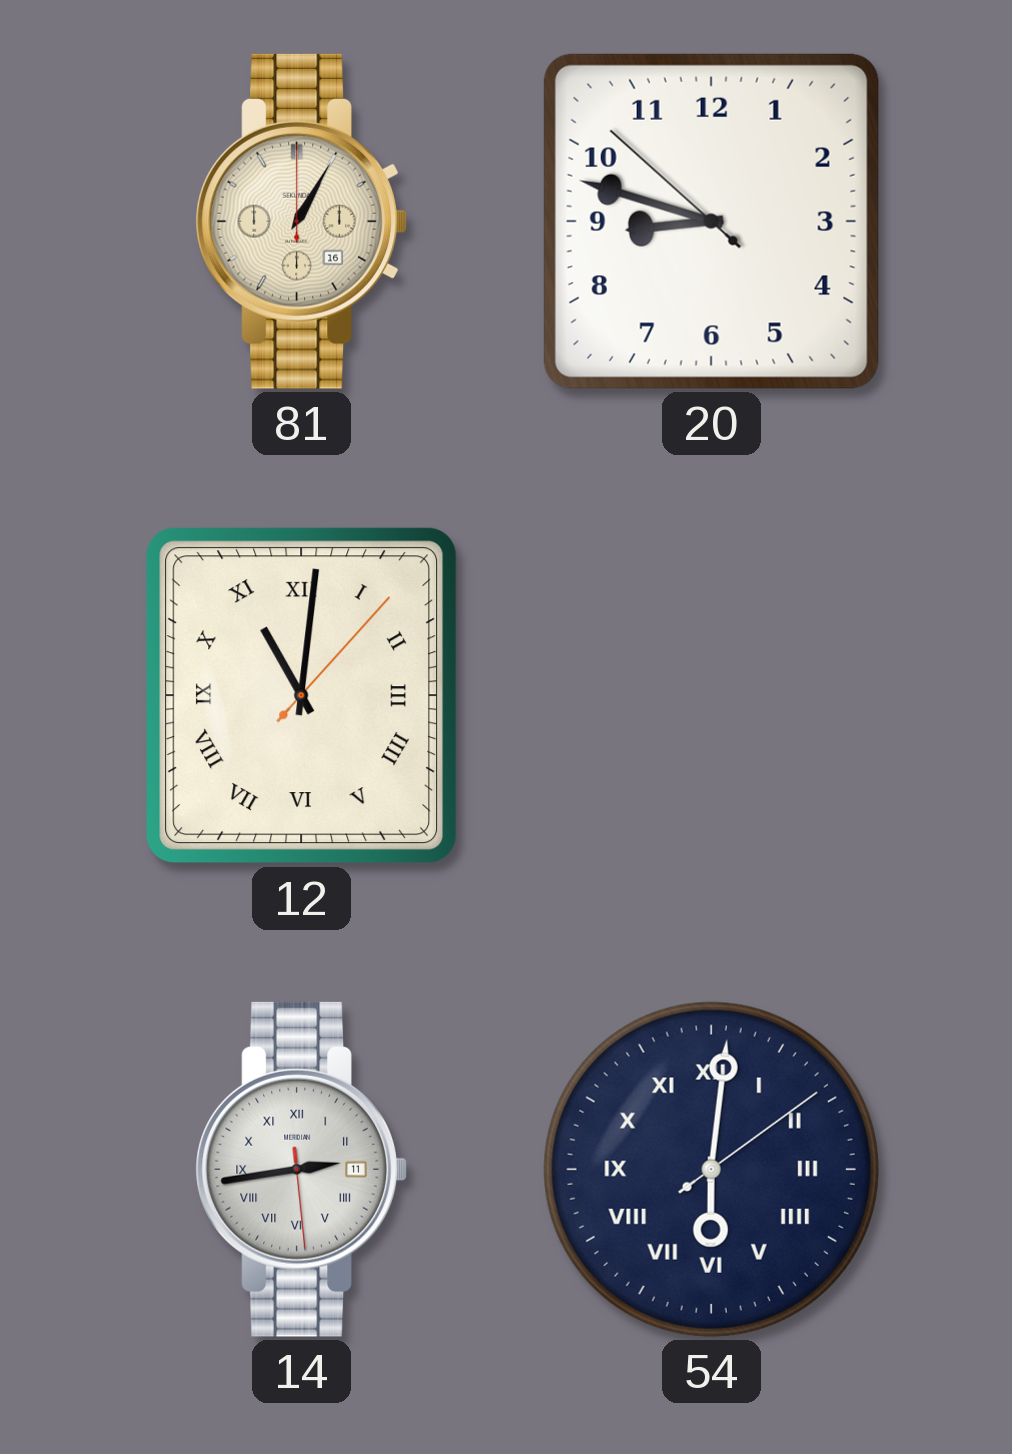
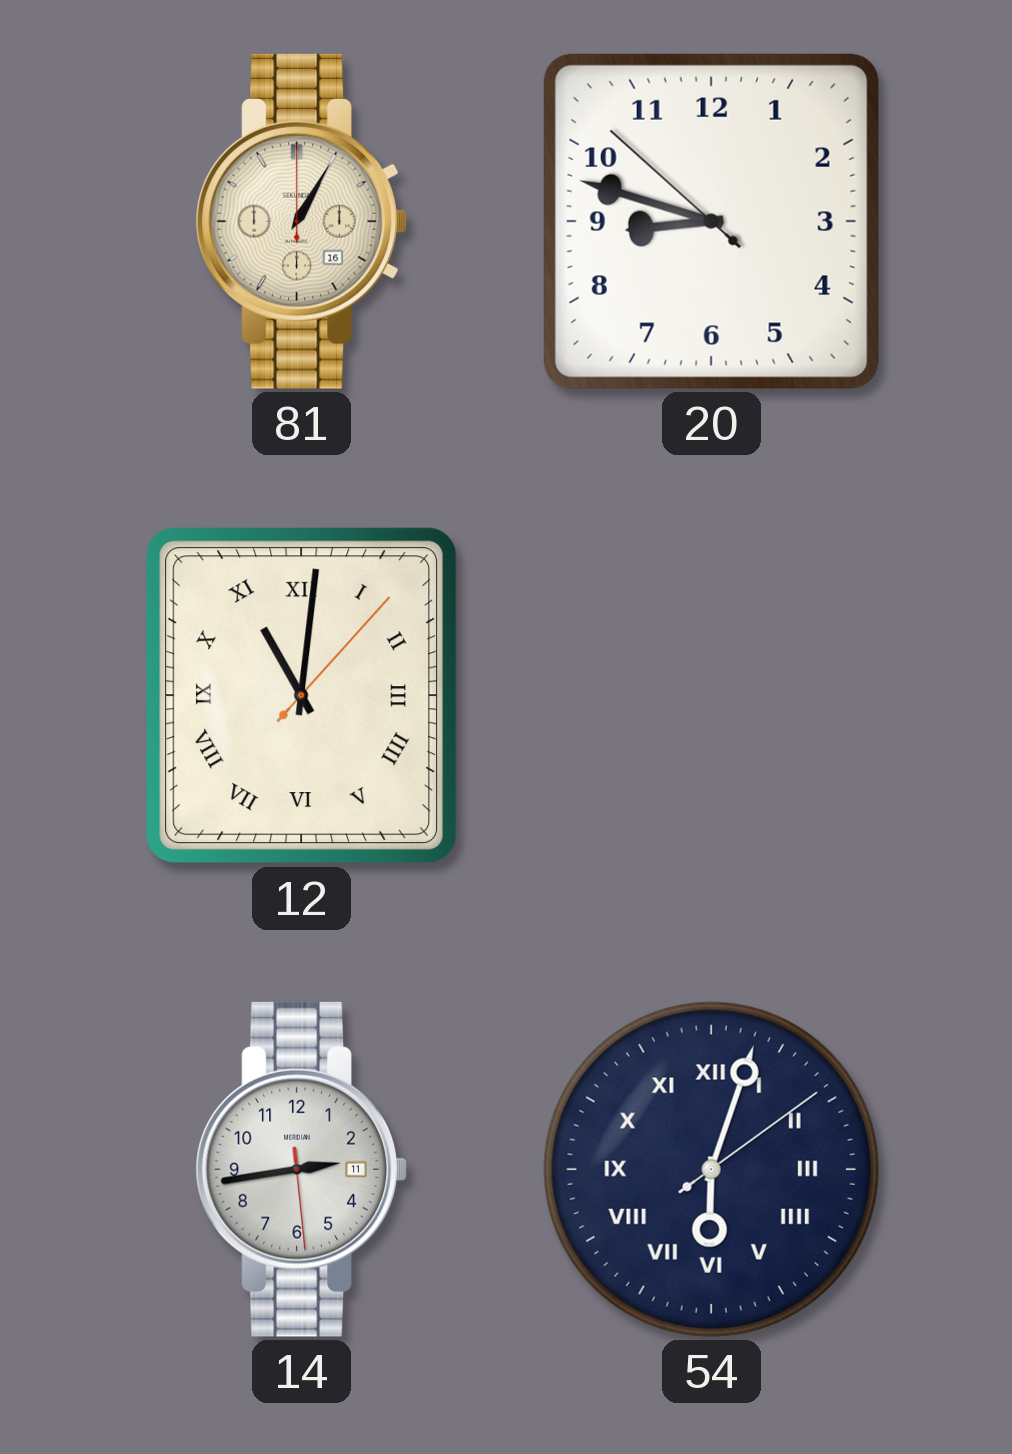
14 numerals: Roman -> Arabic (301, 1169)
54: 6:01 -> 6:03 (711, 1169)
